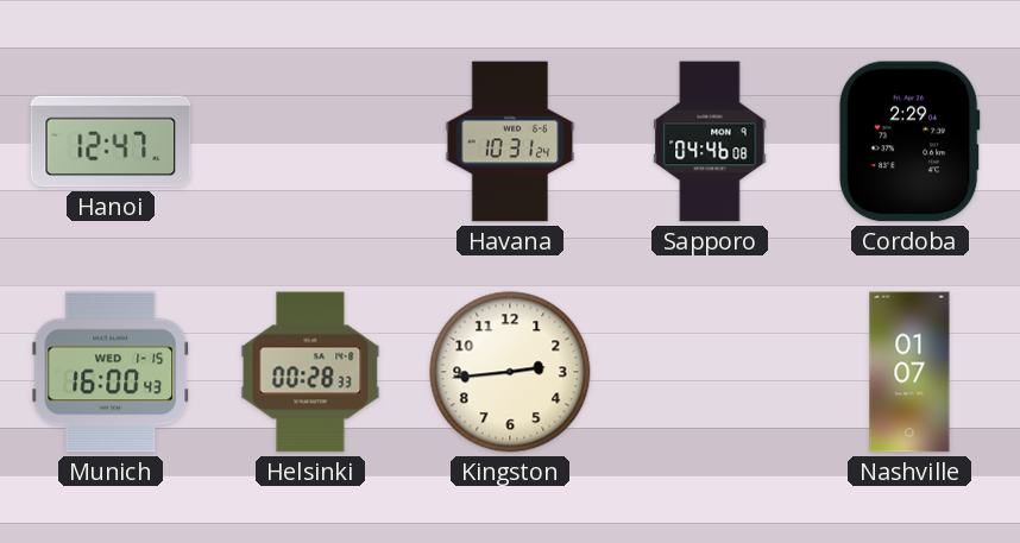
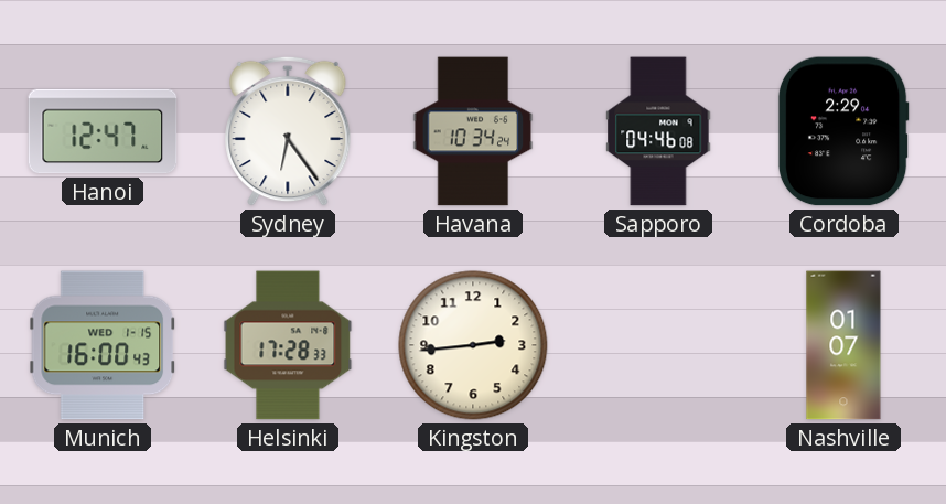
Sydney: none -> 6:24 (288, 131)
Havana: 10:31 -> 10:34 (473, 131)
Helsinki: 00:28 -> 17:28 (288, 345)
